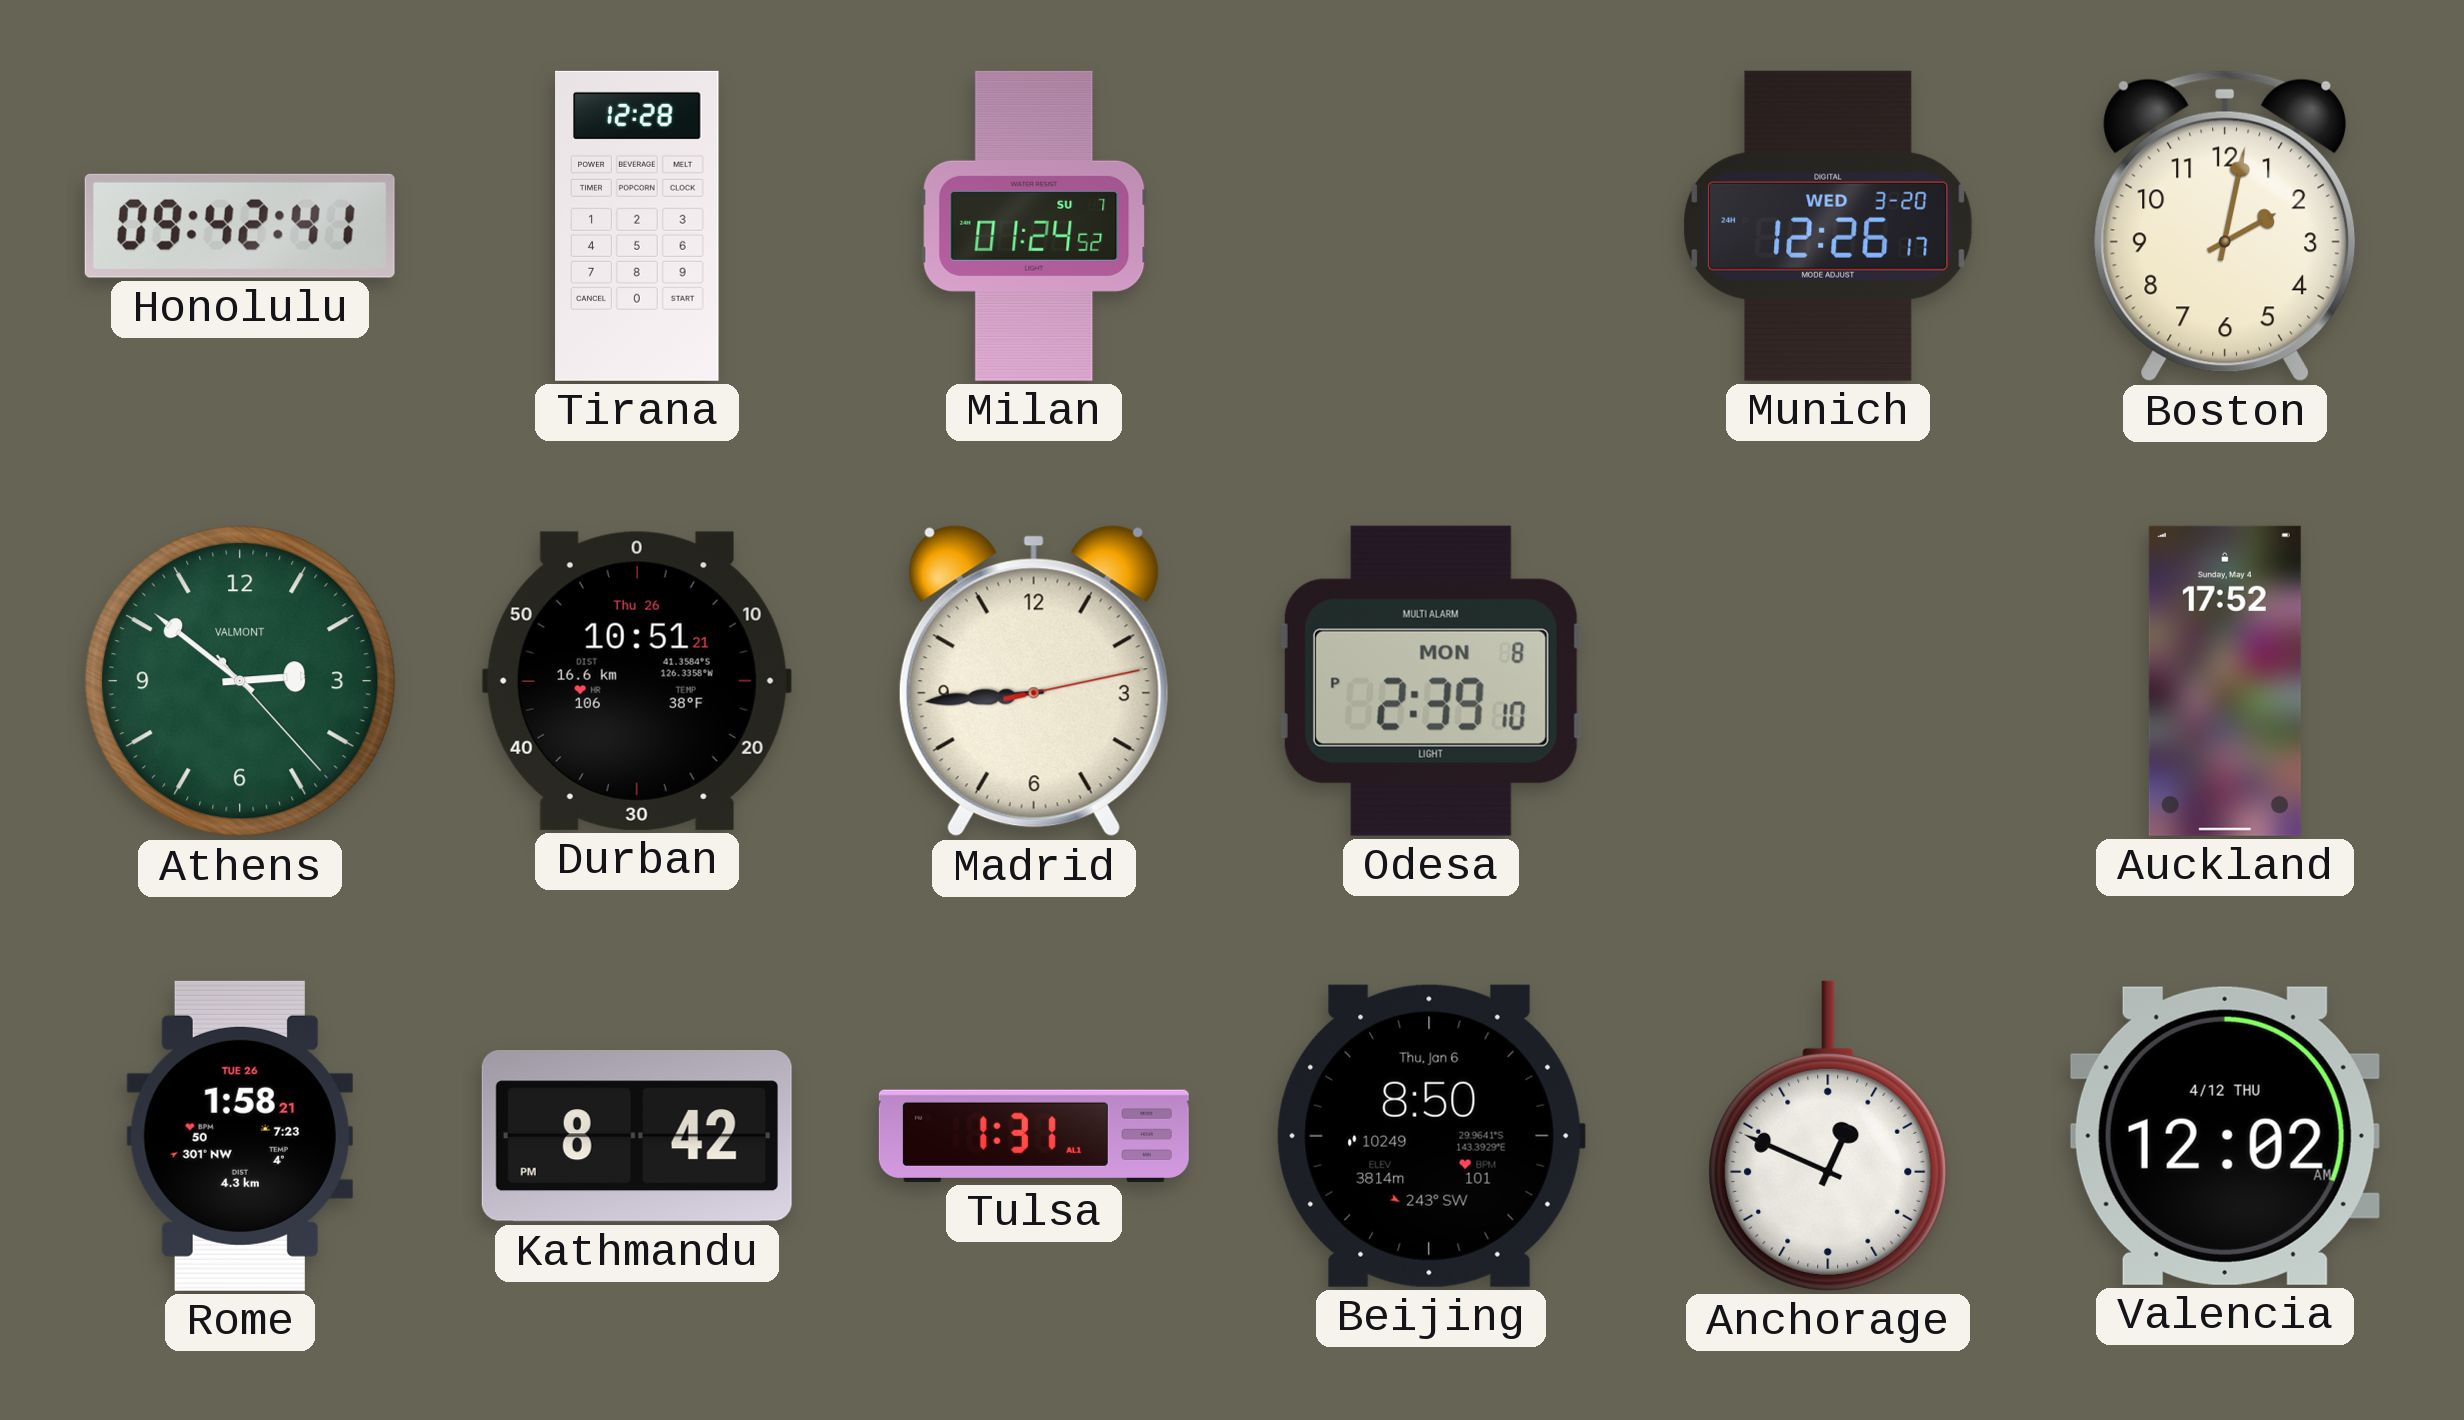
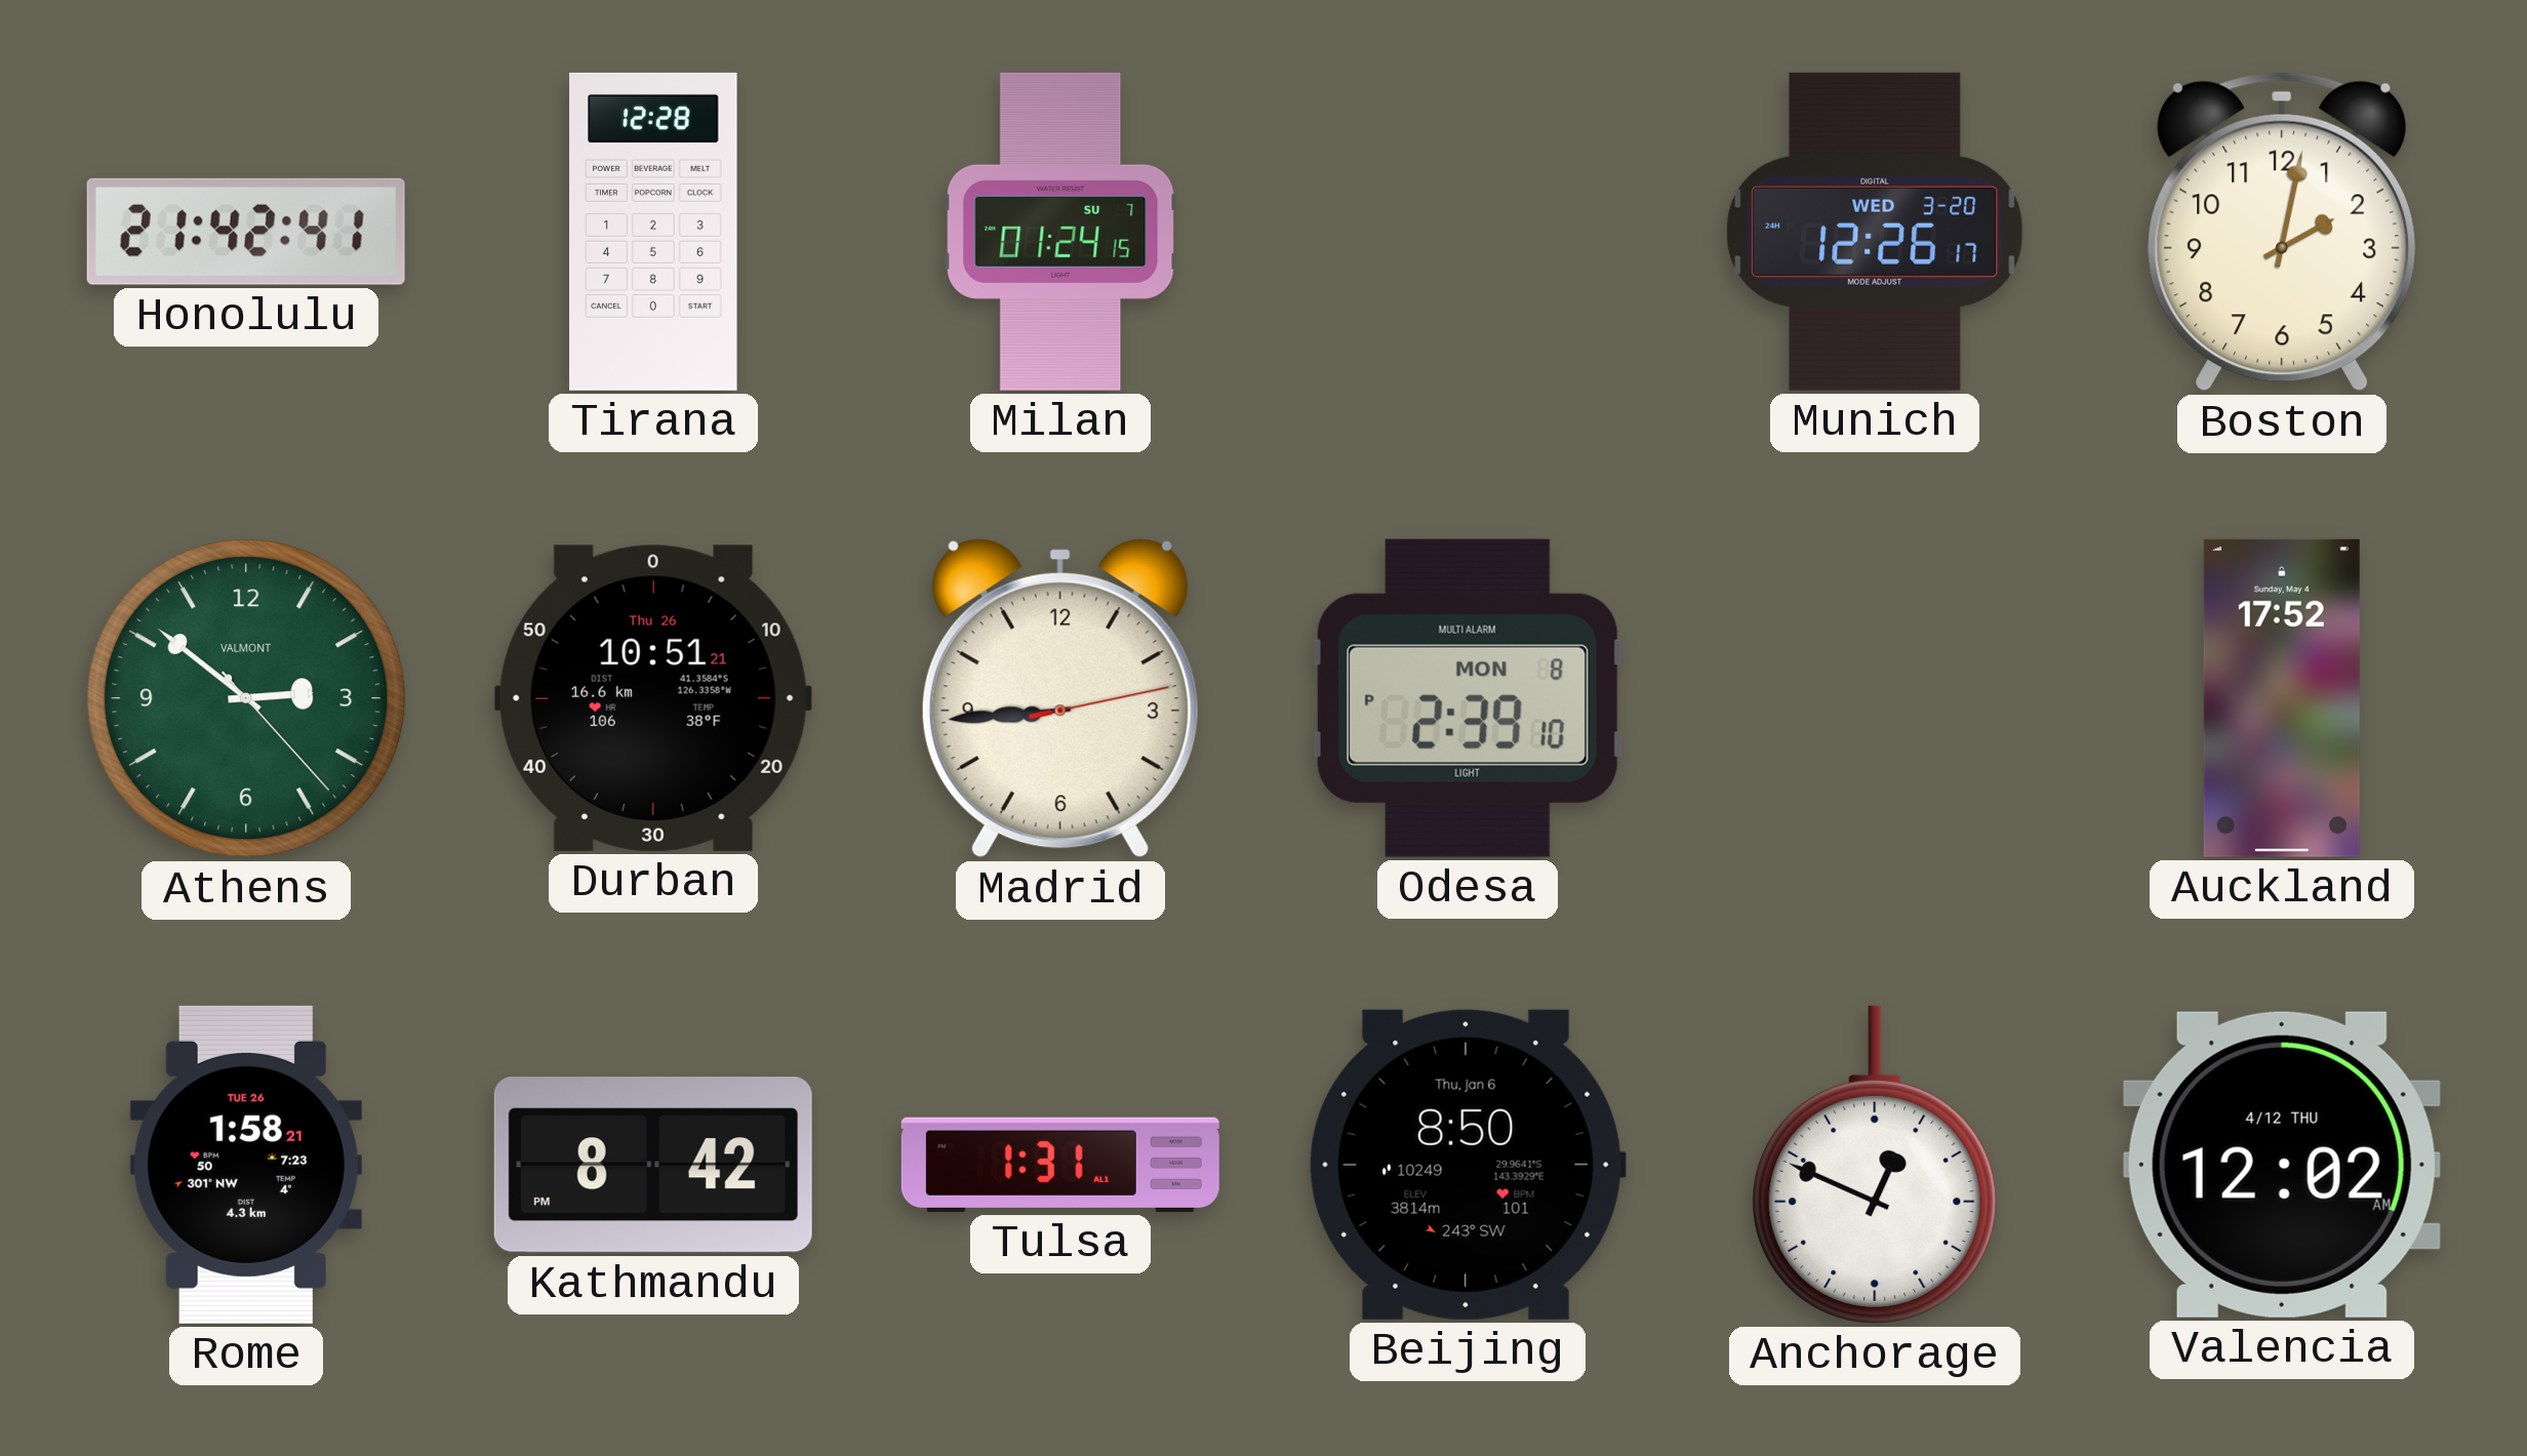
Honolulu: 09:42 -> 21:42 (246, 232)
Milan: 01:24:52 -> 01:24:15 (1060, 232)
